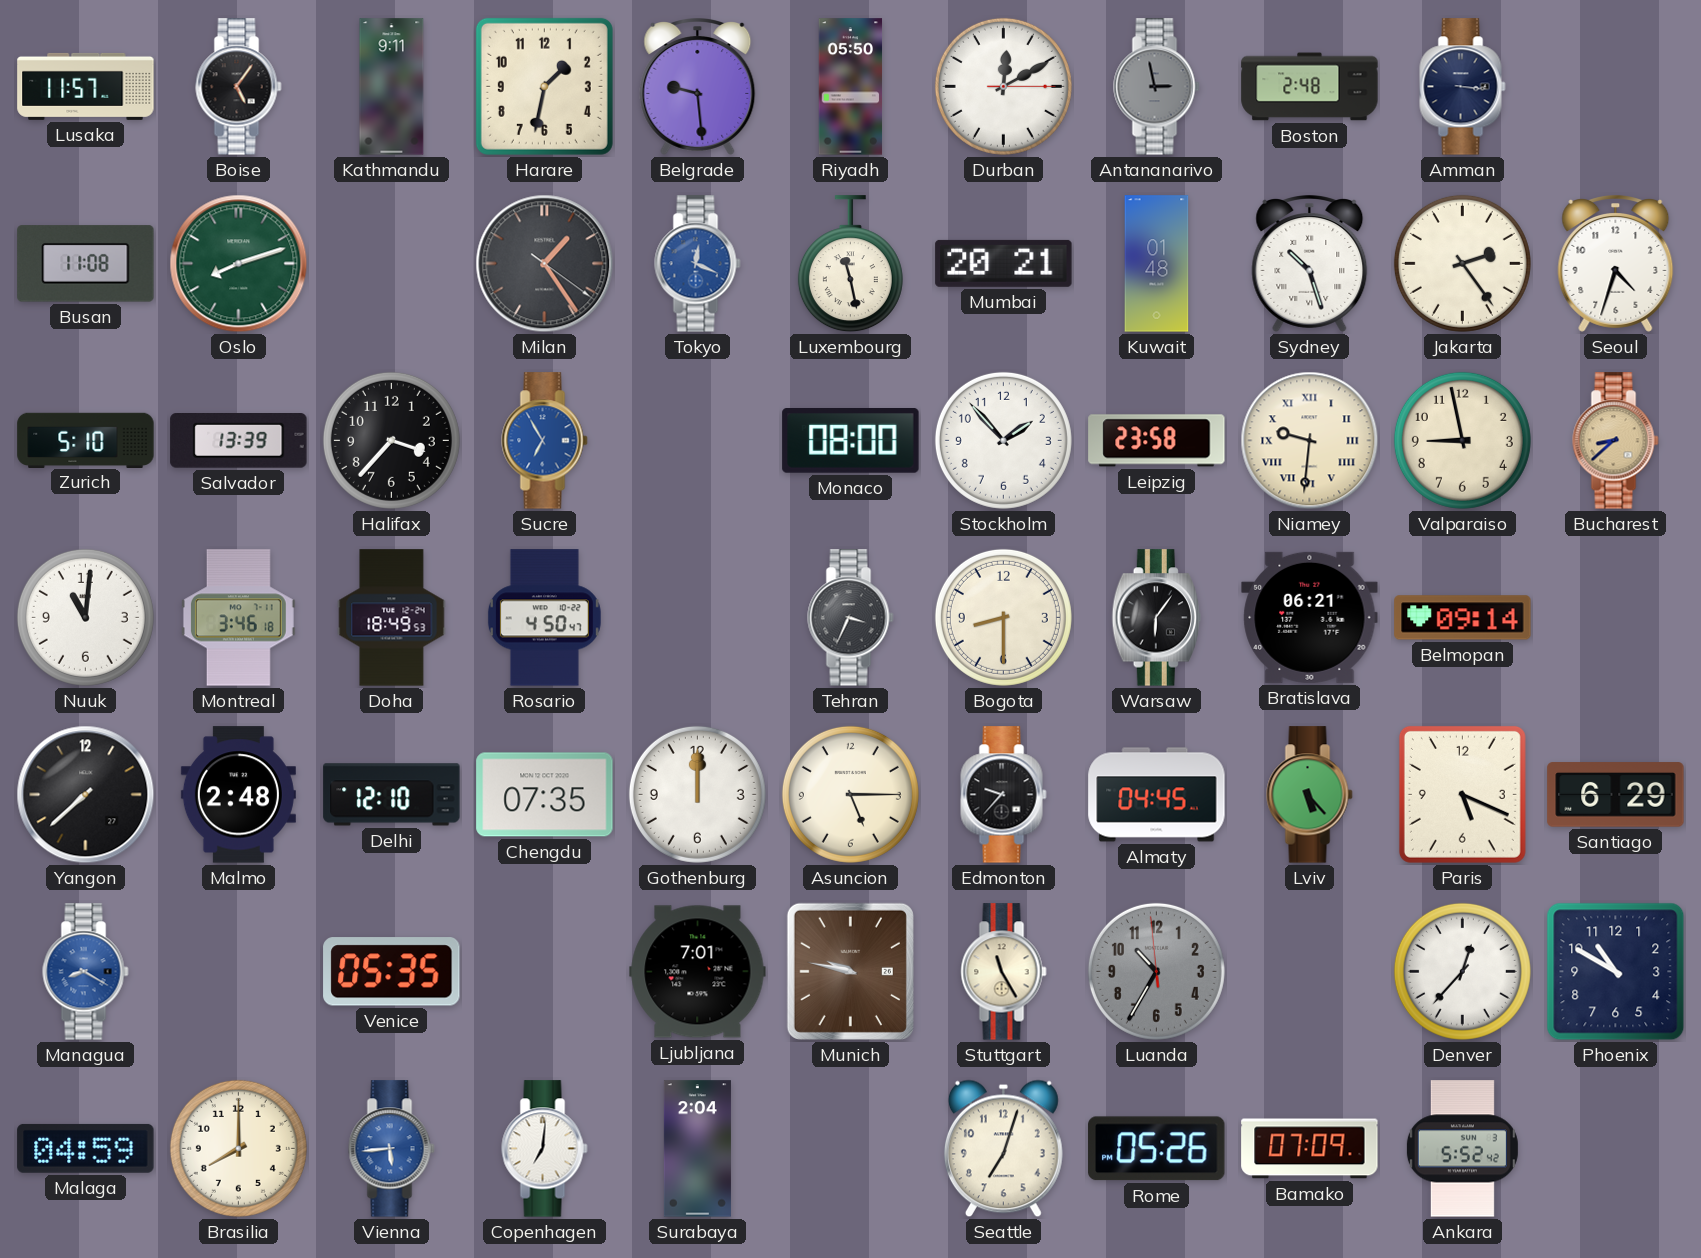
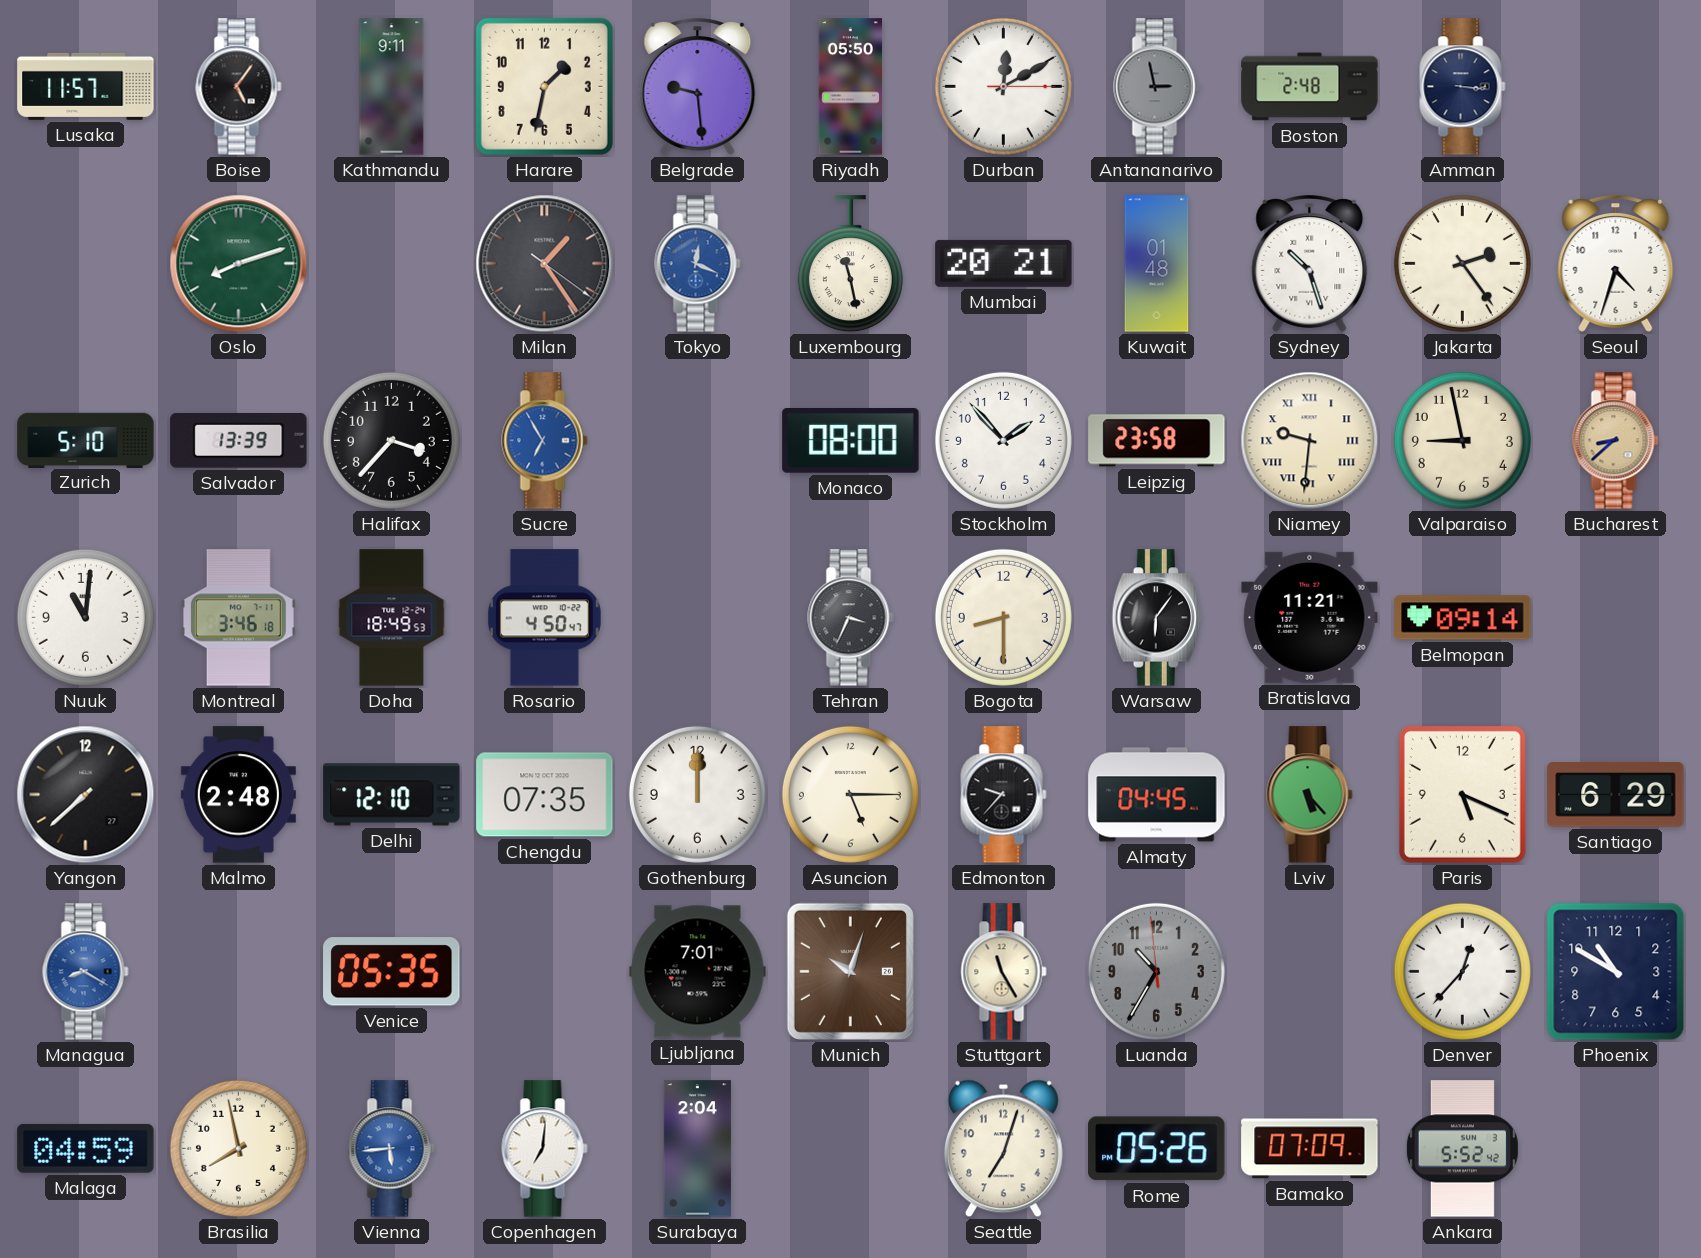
Busan: 11:08 -> none (86, 264)
Bratislava: 06:21 -> 11:21 (1310, 617)
Munich: 9:47 -> 10:03 (850, 971)
Brasilia: 8:00 -> 7:58 (238, 1148)
